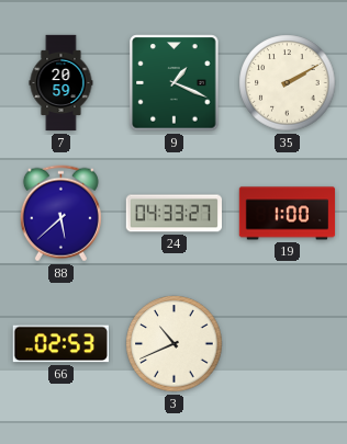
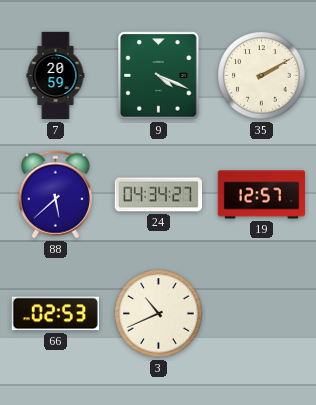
9: 1:19 -> 4:19 (159, 76)
24: 04:33 -> 04:34 (158, 195)
19: 1:00 -> 12:57 (262, 195)
